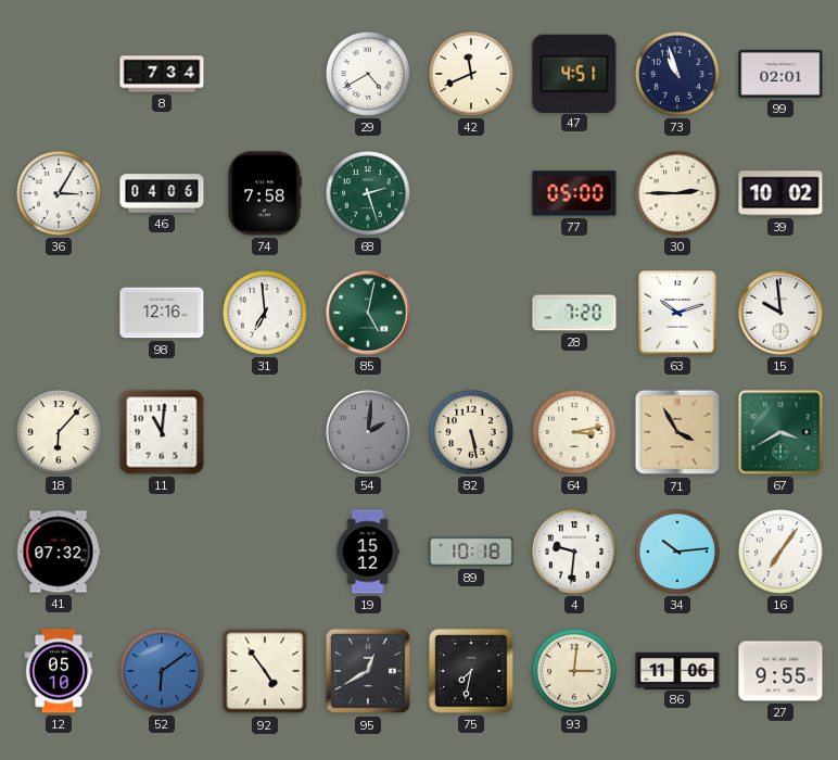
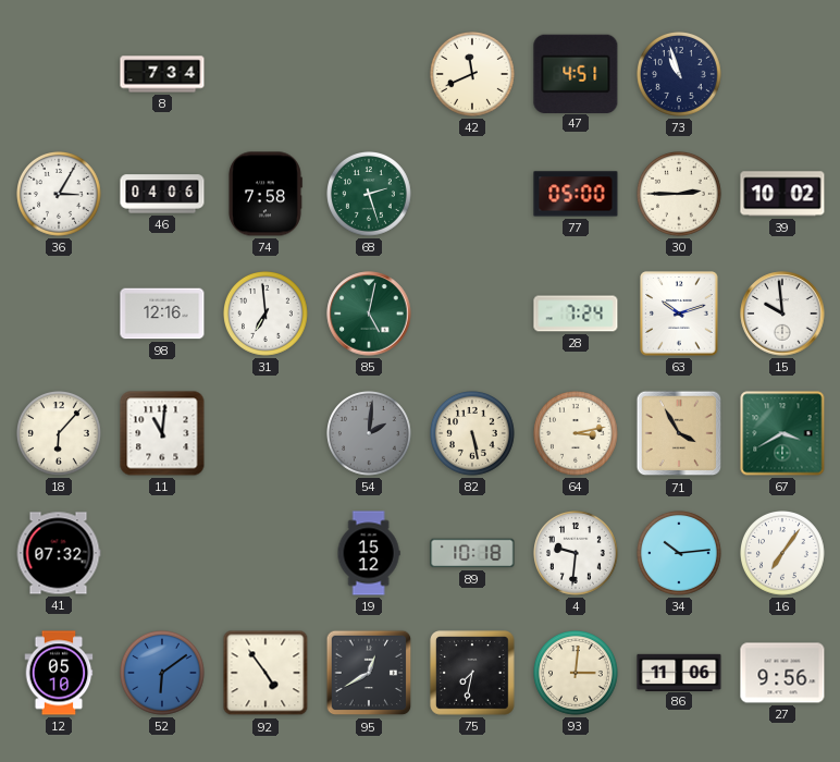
29: 4:40 -> none (369, 75)
99: 02:01 -> none (780, 74)
28: 7:20 -> 7:24 (576, 314)
27: 9:55 -> 9:56 (782, 673)
